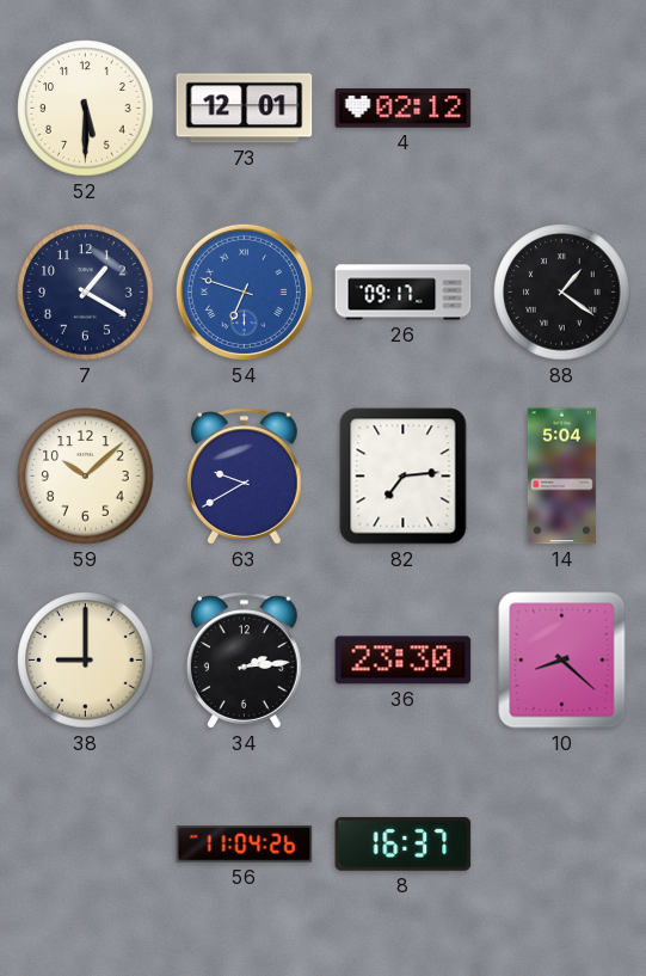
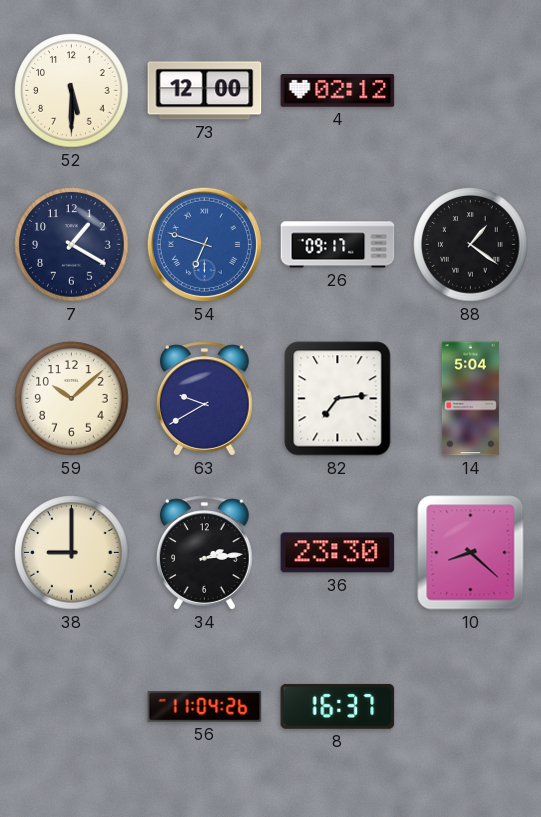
73: 12:01 -> 12:00 (205, 91)
